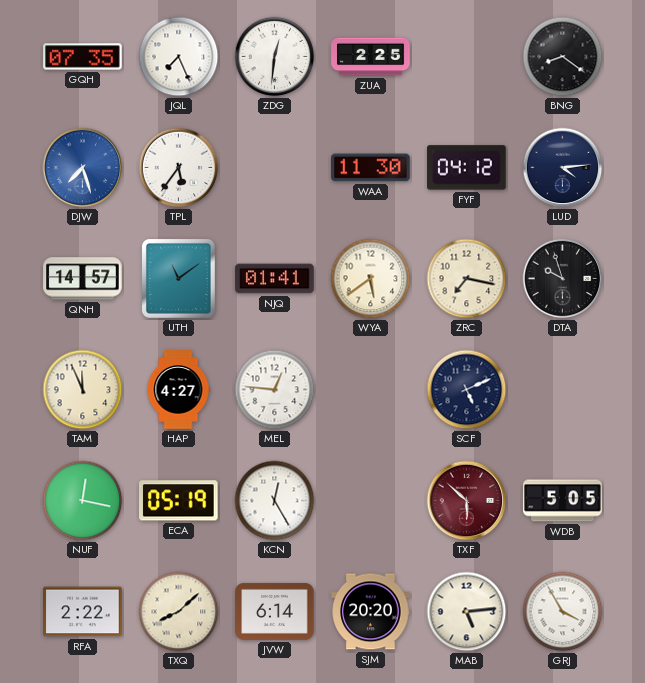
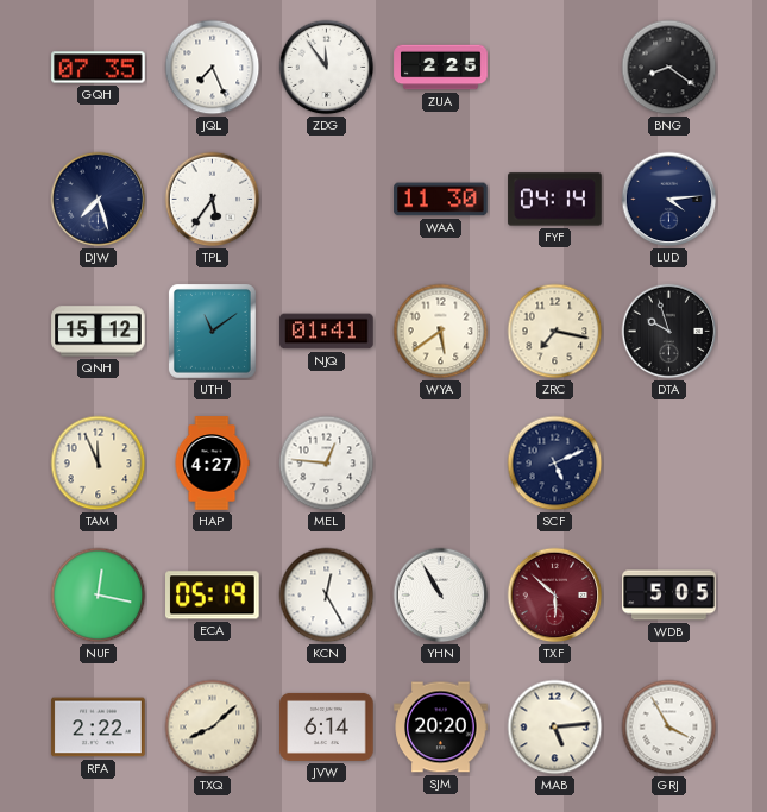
ZDG: 12:31 -> 11:54 (327, 68)
DJW dial: blue -> navy (99, 200)
FYF: 04:12 -> 04:14 (555, 200)
QNH: 14:57 -> 15:12 (99, 332)
YHN: none -> 10:55 (441, 596)
